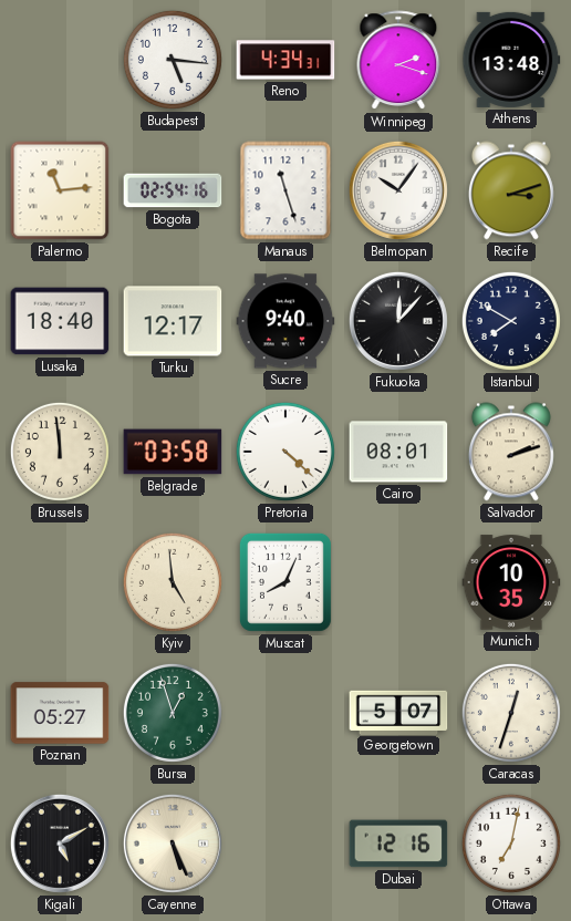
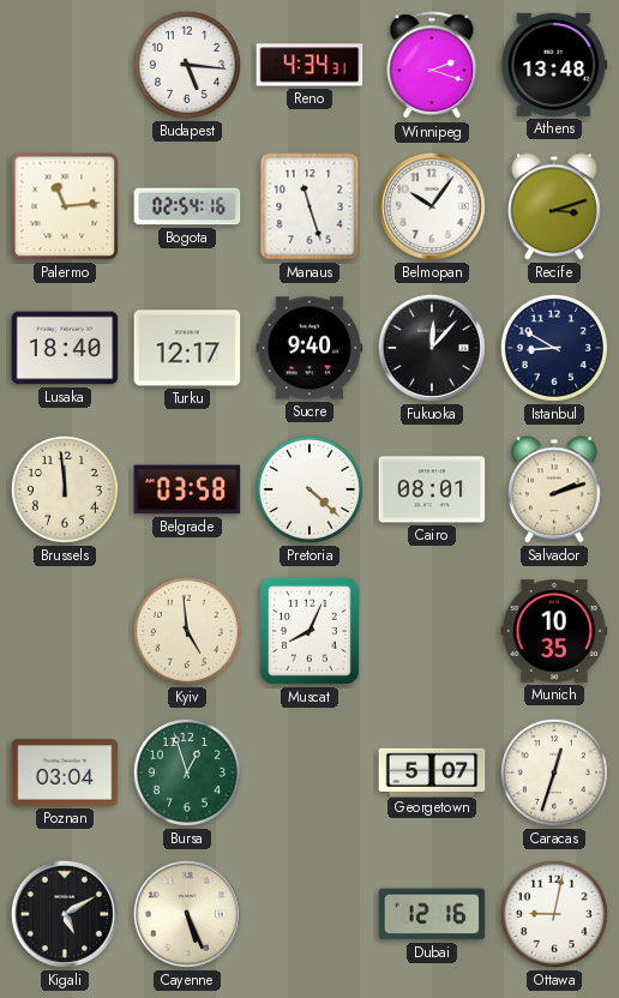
Istanbul: 7:50 -> 8:50 (554, 348)
Poznan: 05:27 -> 03:04 (65, 772)
Ottawa: 7:02 -> 9:02 (554, 914)
